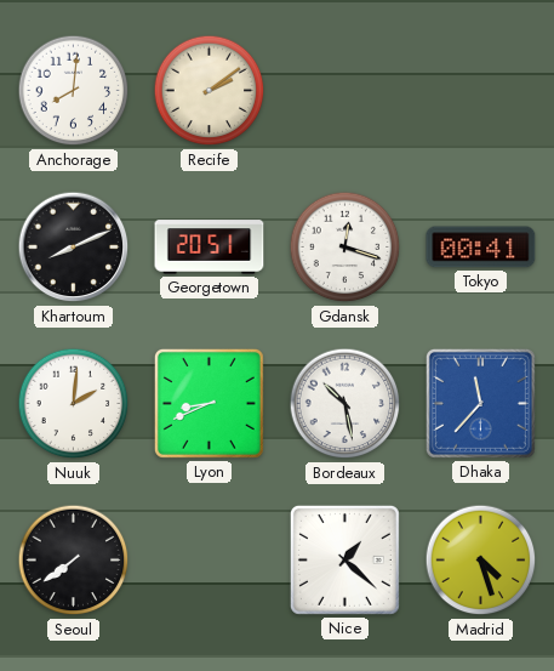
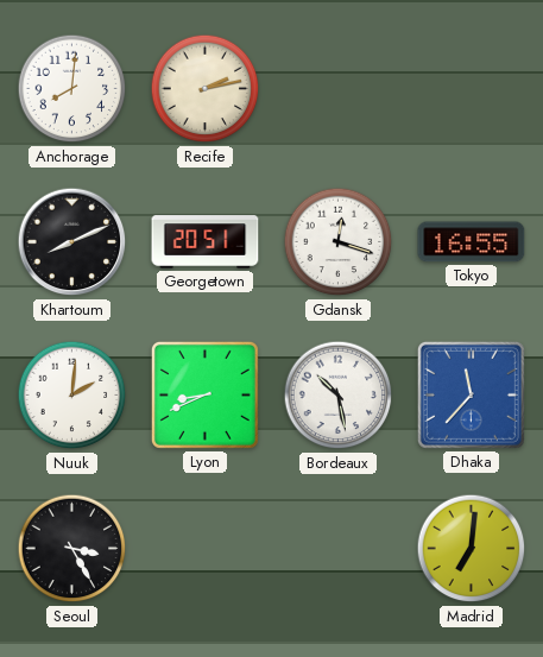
Recife: 2:09 -> 2:13 (206, 89)
Tokyo: 00:41 -> 16:55 (472, 242)
Seoul: 7:39 -> 3:25 (72, 549)
Nice: 1:22 -> none (344, 559)
Madrid: 4:27 -> 7:01 (472, 549)
